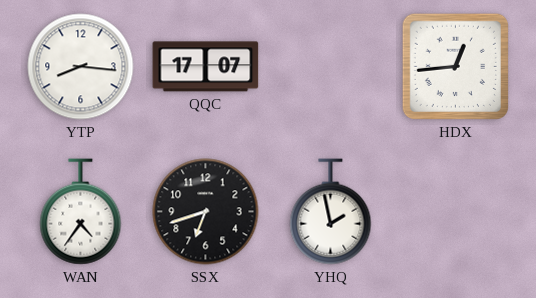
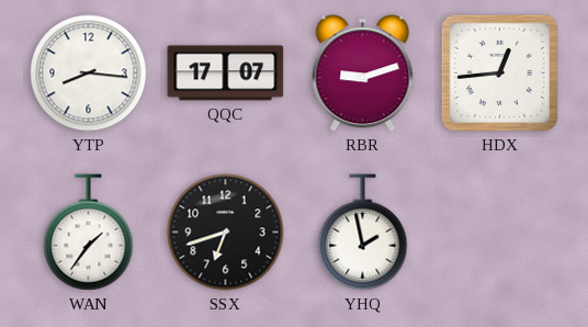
RBR: none -> 9:12 (363, 74)
WAN: 4:36 -> 1:36 (89, 233)
